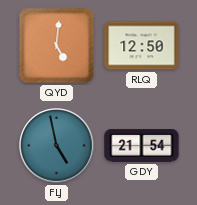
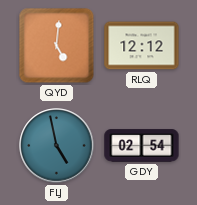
RLQ: 12:50 -> 12:12 (142, 46)
GDY: 21:54 -> 02:54 (142, 146)
